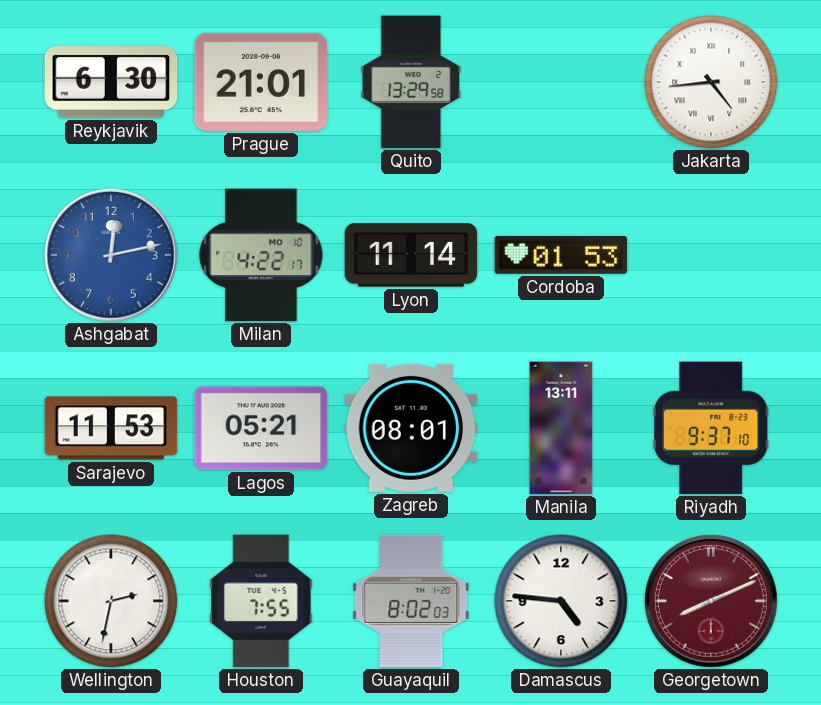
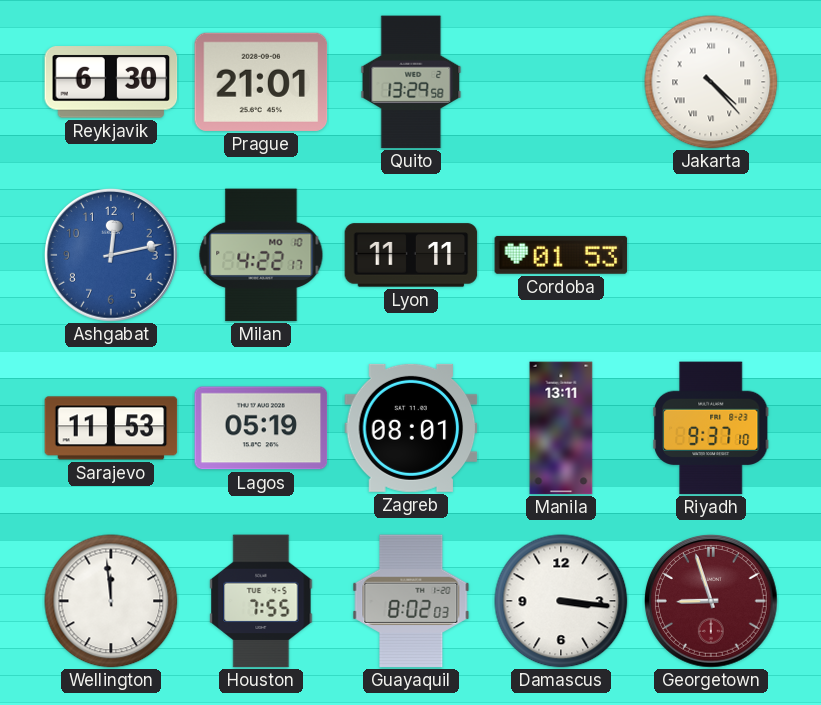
Jakarta: 4:44 -> 4:23 (711, 82)
Lyon: 11:14 -> 11:11 (411, 255)
Lagos: 05:21 -> 05:19 (261, 428)
Wellington: 2:32 -> 11:59 (111, 601)
Damascus: 4:46 -> 3:16 (561, 601)
Georgetown: 8:11 -> 8:57 (712, 602)
